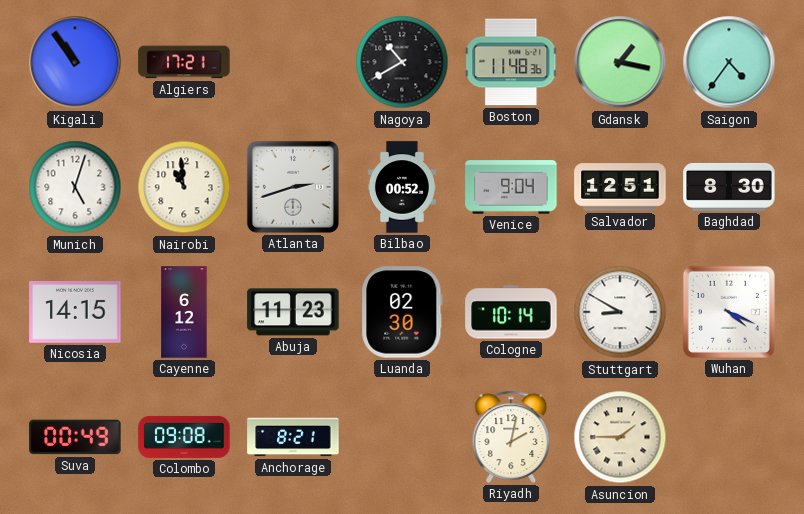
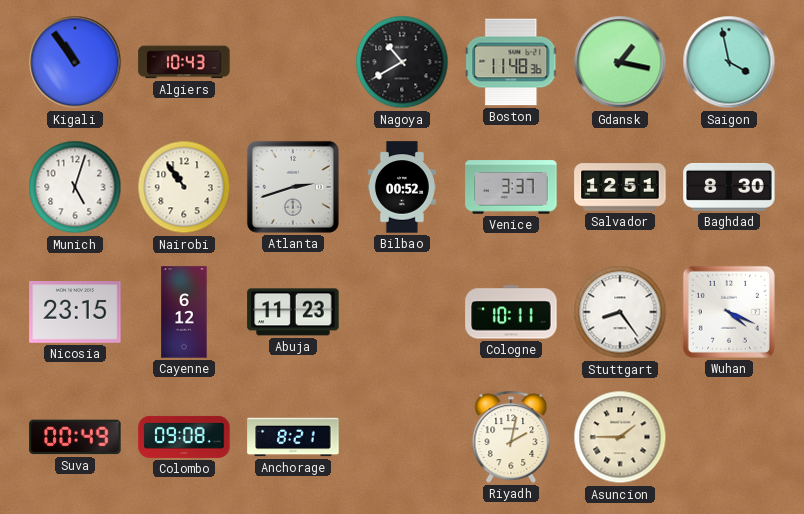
Algiers: 17:21 -> 10:43 (184, 62)
Saigon: 4:36 -> 3:58 (729, 62)
Nairobi: 10:59 -> 10:54 (184, 187)
Venice: 9:04 -> 3:37 (511, 187)
Nicosia: 14:15 -> 23:15 (75, 313)
Luanda: 02:30 -> none (402, 312)
Cologne: 10:14 -> 10:11 (511, 312)
Stuttgart: 8:50 -> 8:24 (620, 312)
